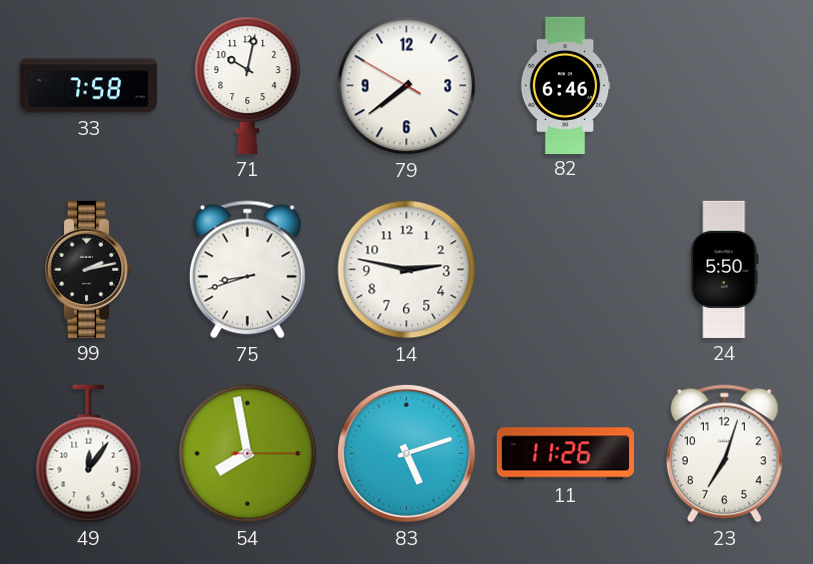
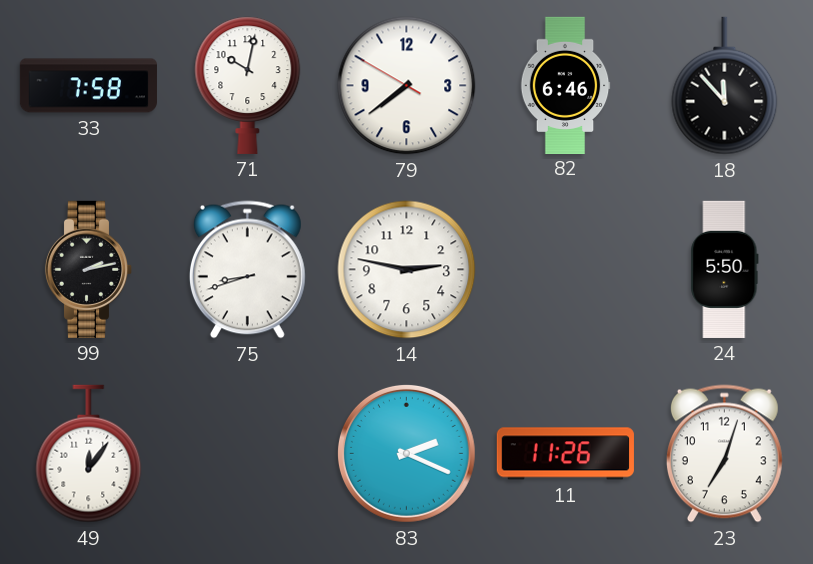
18: none -> 11:53 (725, 86)
54: 7:58 -> none (248, 454)
83: 5:12 -> 2:19 (406, 453)
